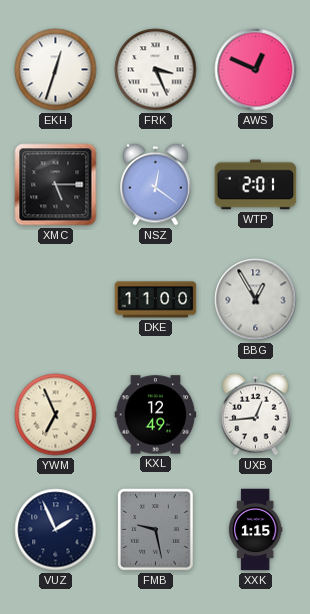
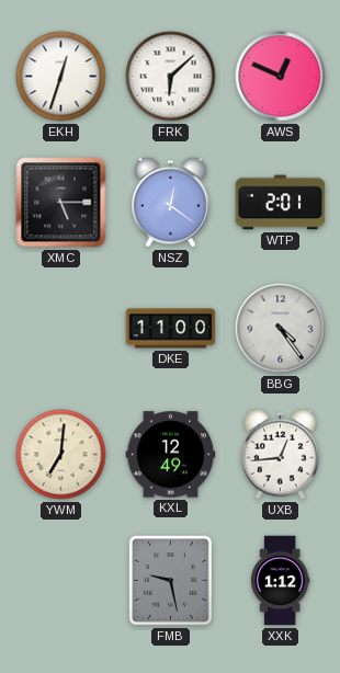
FRK: 3:26 -> 6:08 (171, 77)
BBG: 12:55 -> 4:24 (281, 329)
YWM: 6:56 -> 7:01 (61, 455)
VUZ: 1:56 -> none (56, 530)
XXK: 1:15 -> 1:12 (280, 581)
